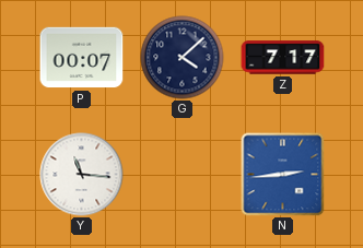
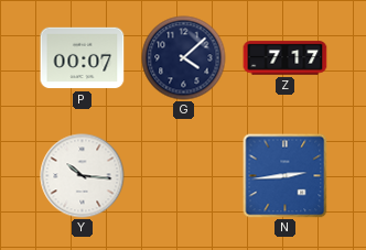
Y: 11:16 -> 10:16 (83, 176)
